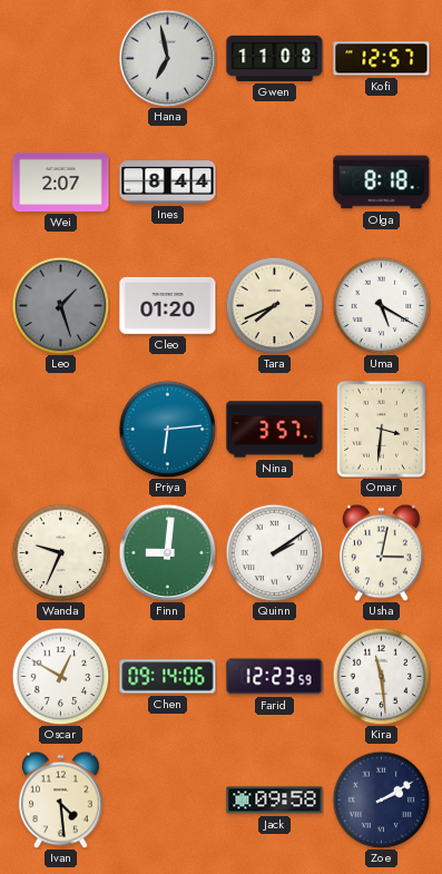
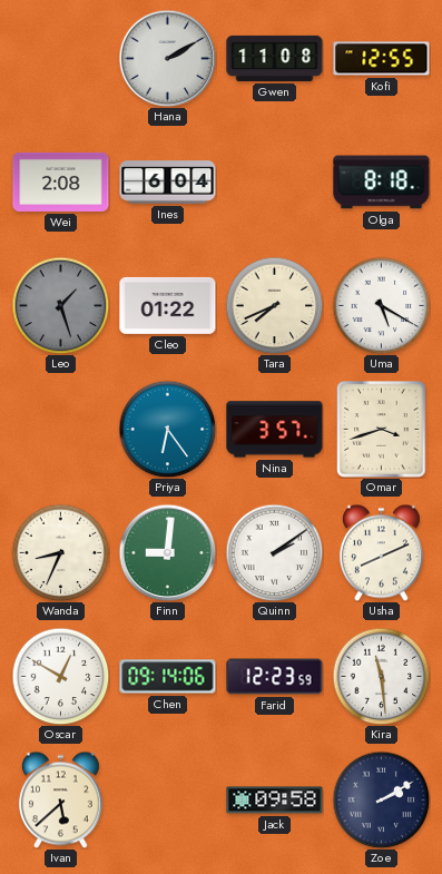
Hana: 6:58 -> 2:10 (167, 58)
Kofi: 12:57 -> 12:55 (382, 59)
Wei: 2:07 -> 2:08 (61, 181)
Ines: 8:44 -> 6:04 (168, 183)
Cleo: 01:20 -> 01:22 (168, 305)
Priya: 6:14 -> 6:24 (167, 429)
Omar: 3:31 -> 3:42 (382, 430)
Wanda: 9:34 -> 8:34 (60, 552)
Usha: 3:02 -> 8:11 (381, 552)
Ivan: 4:29 -> 5:38 (60, 799)
